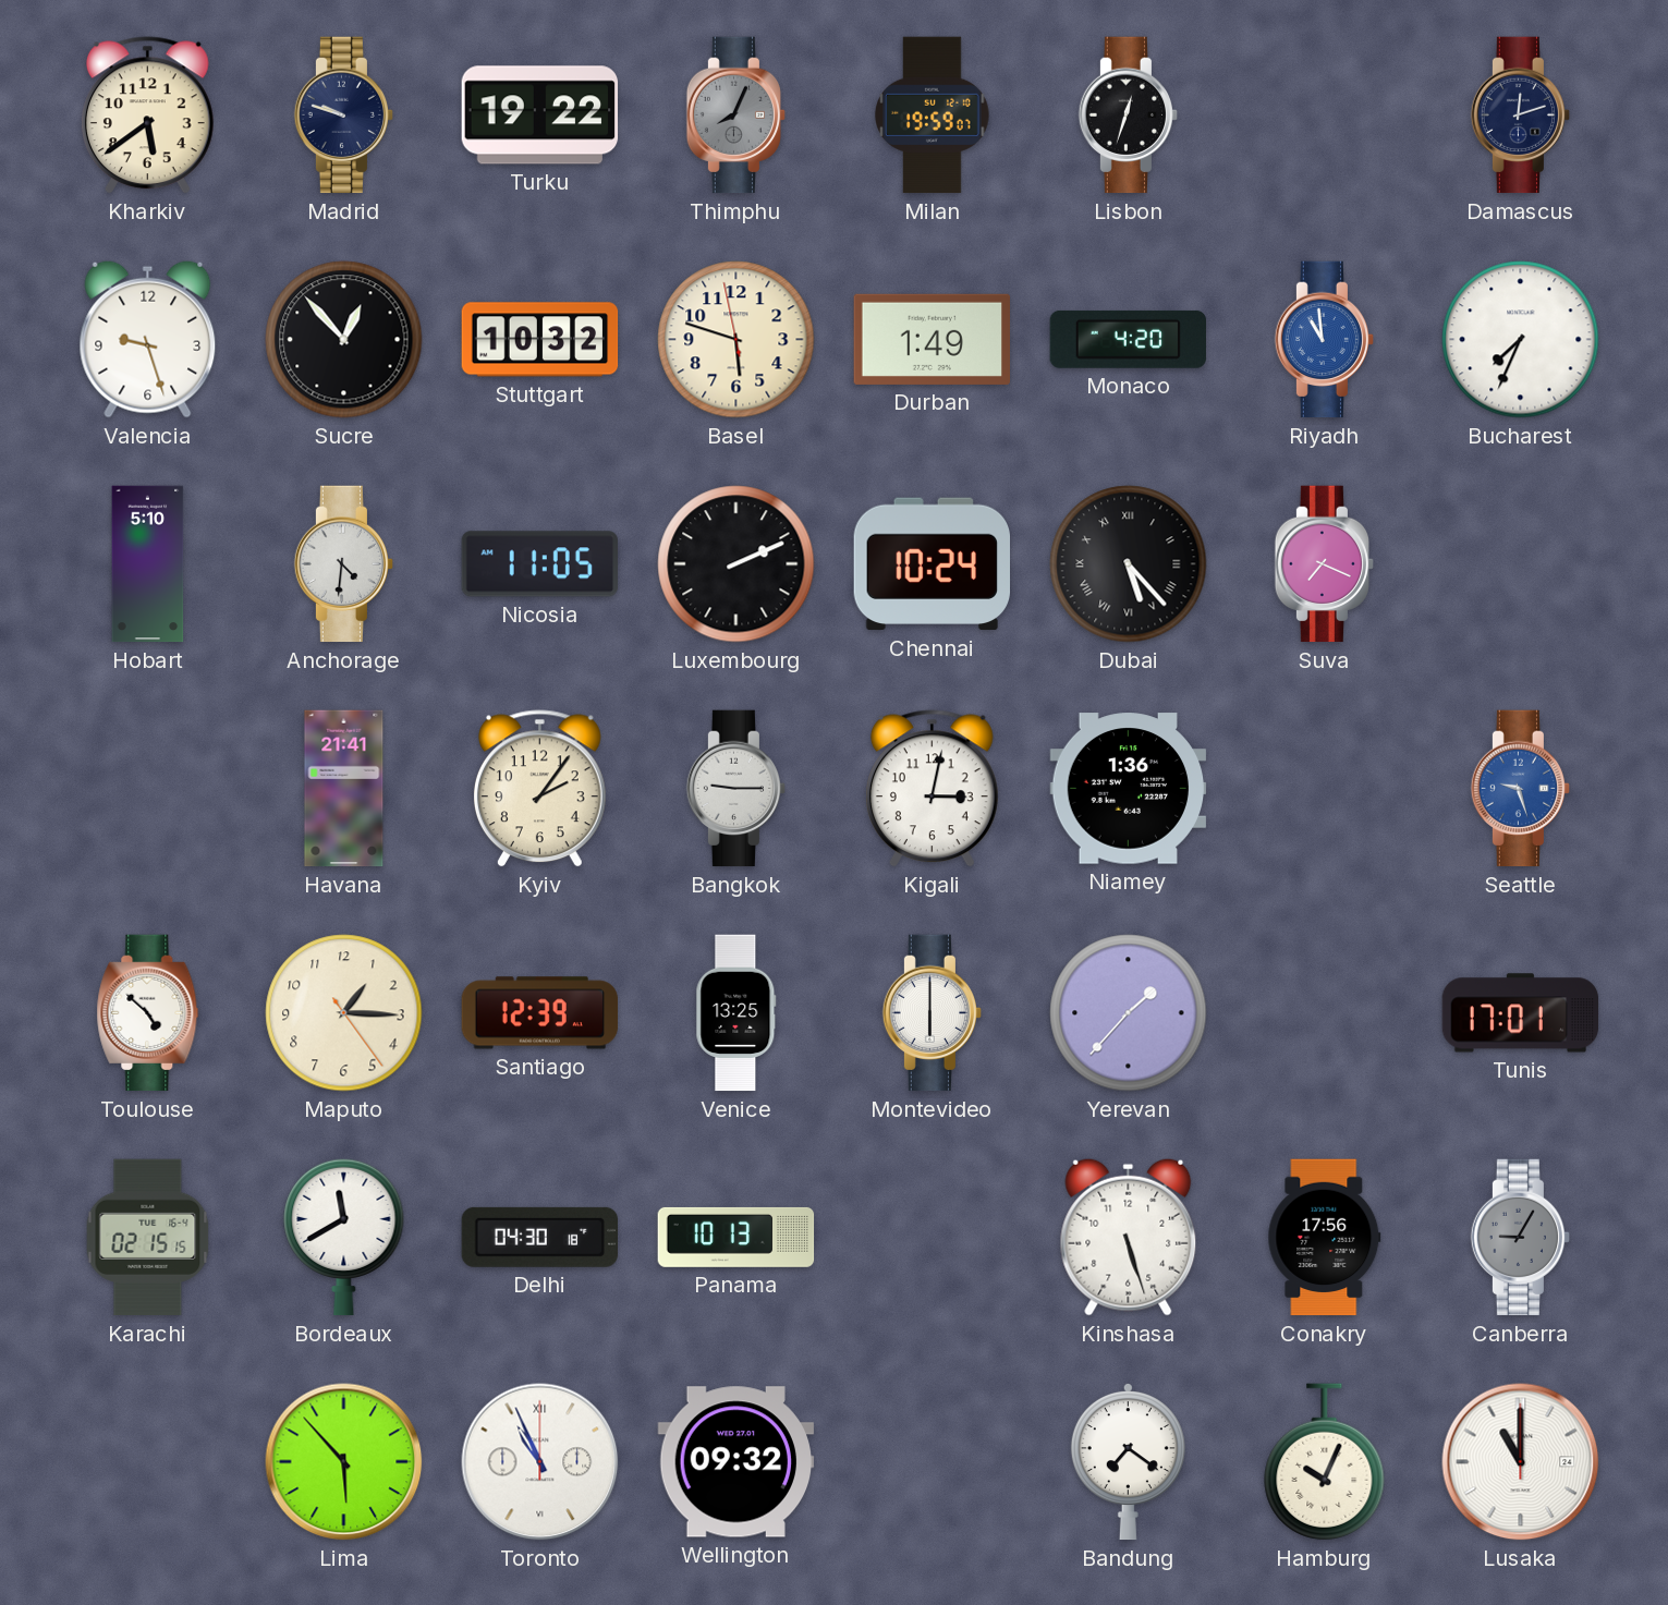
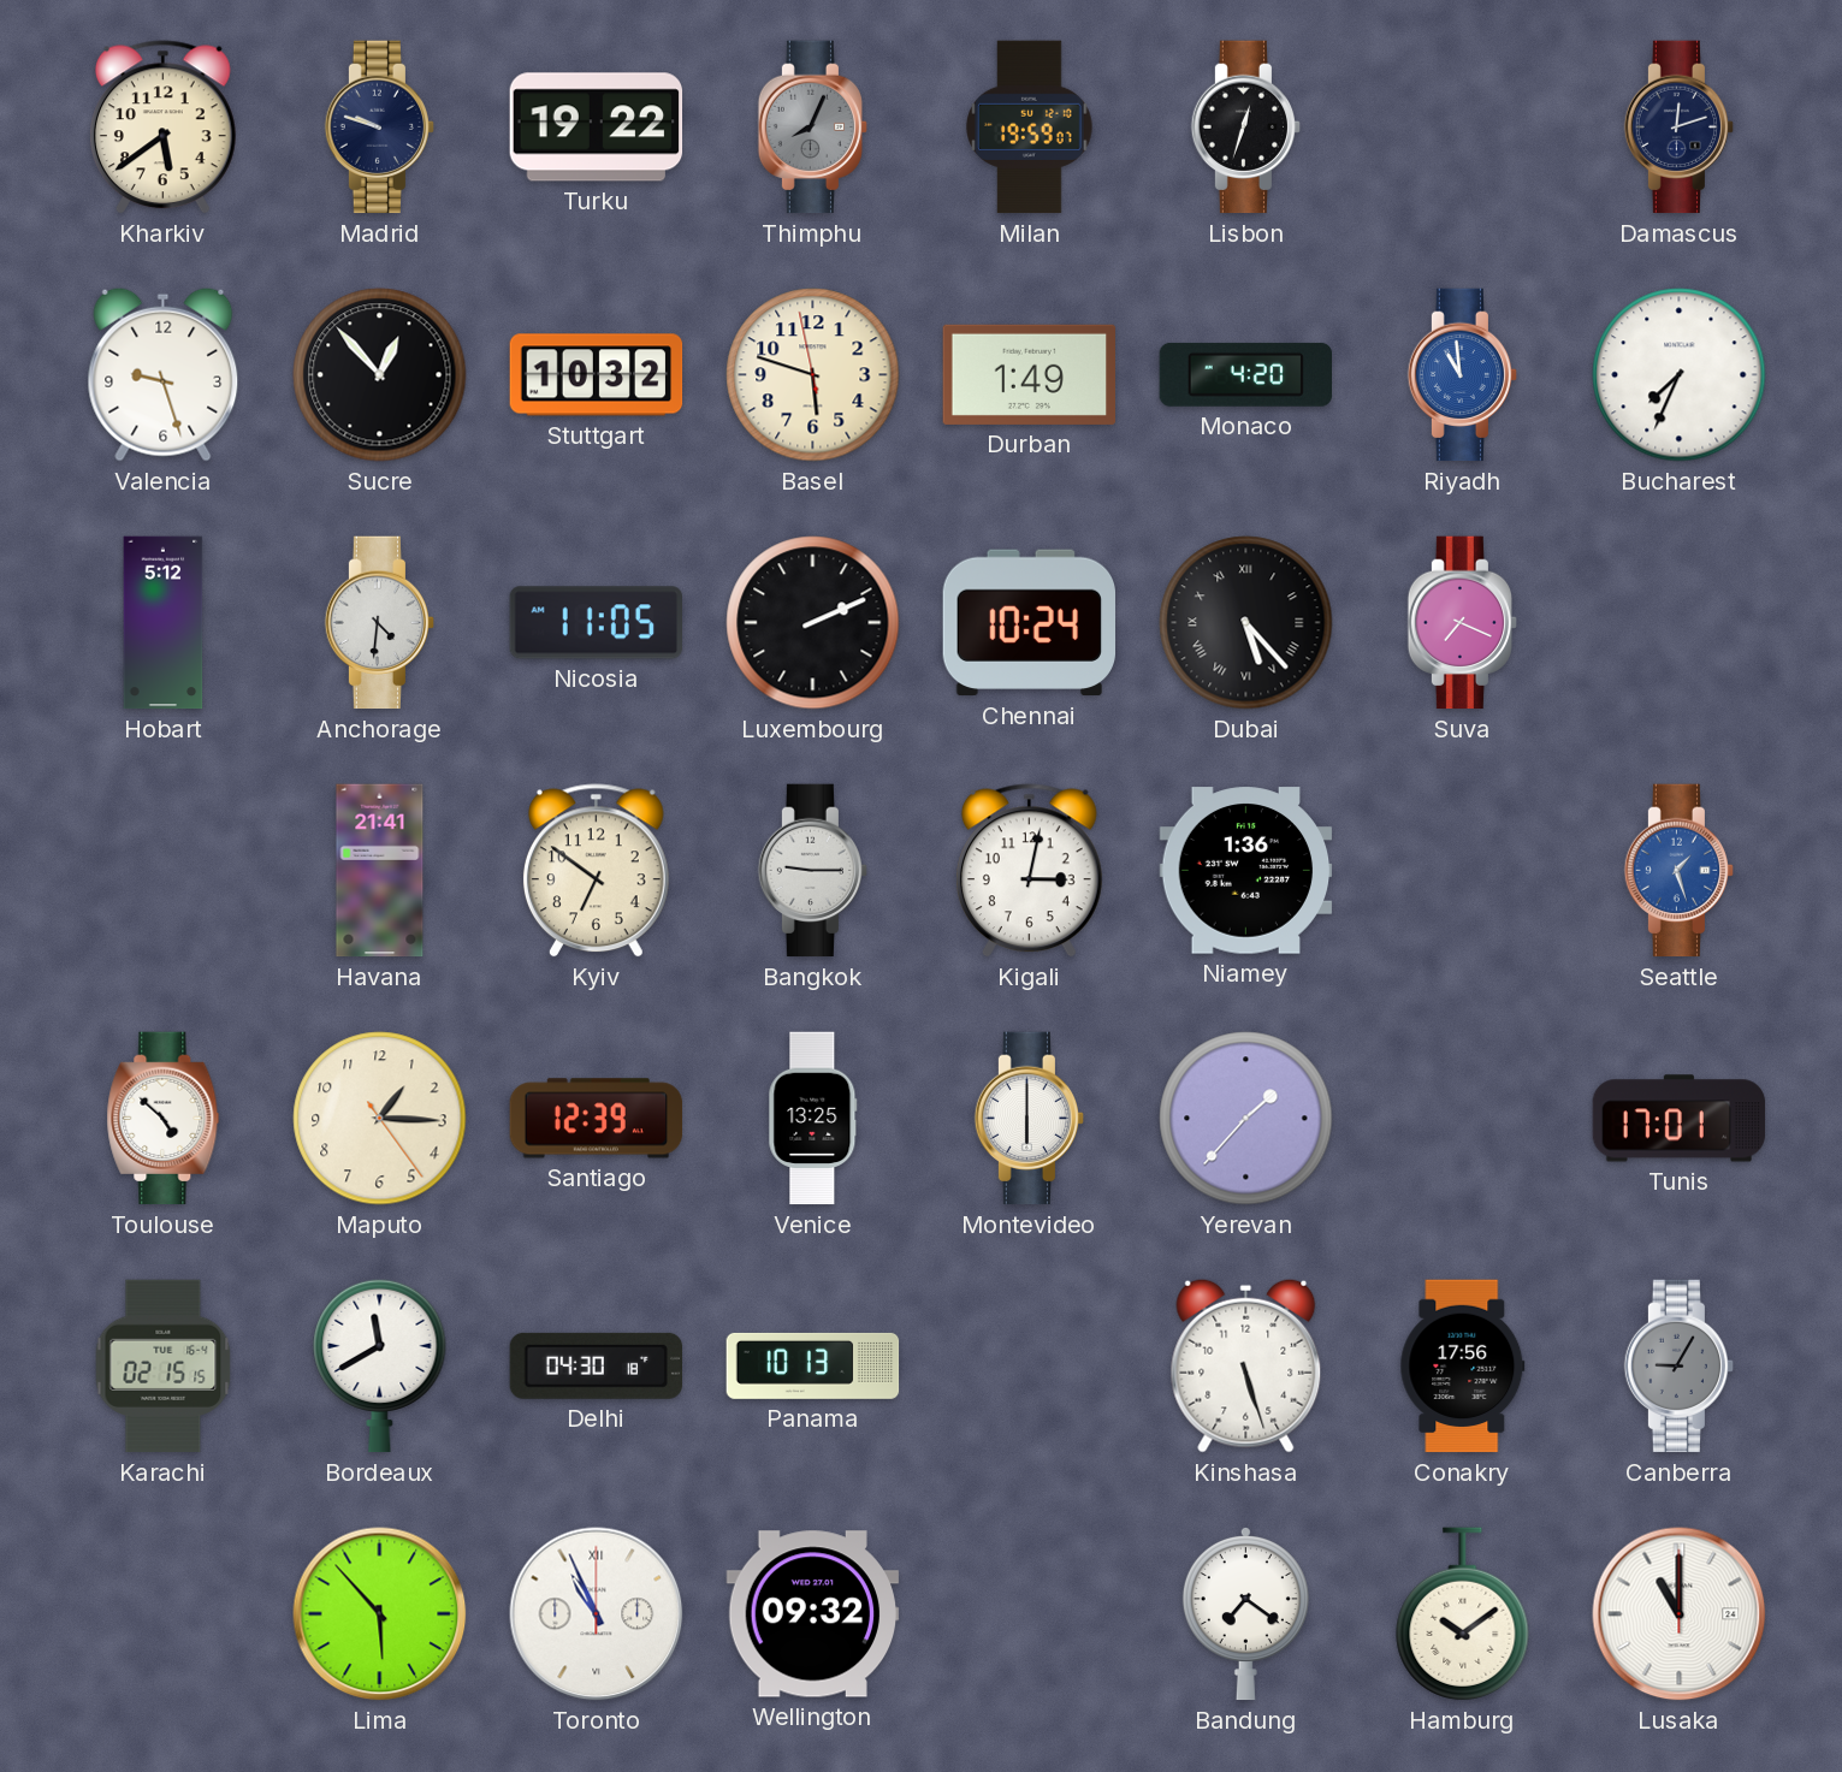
Hobart: 5:10 -> 5:12 (164, 623)
Kyiv: 2:06 -> 6:51 (596, 871)
Seattle: 9:27 -> 1:27 (1680, 871)
Hamburg: 10:04 -> 10:09 (1463, 1614)
